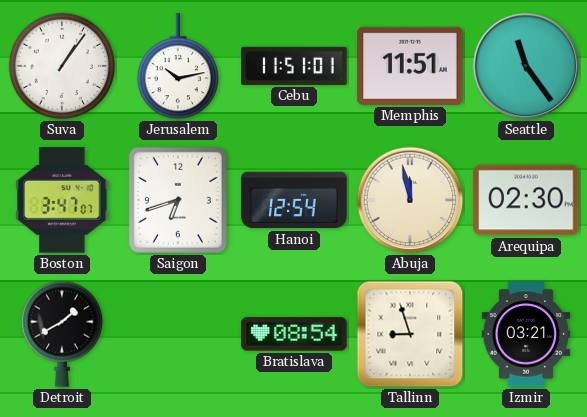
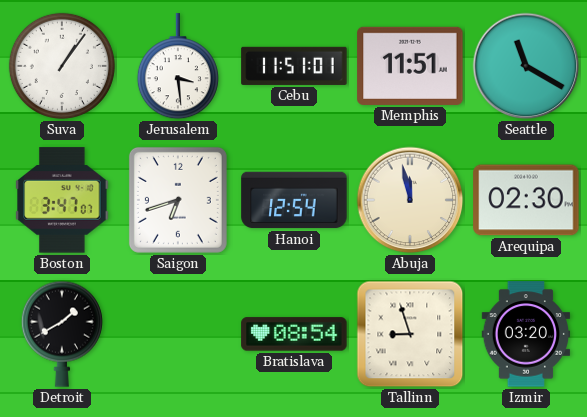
Jerusalem: 10:13 -> 3:29 (178, 67)
Seattle: 11:24 -> 11:20 (526, 66)
Izmir: 03:21 -> 03:20 (526, 334)
